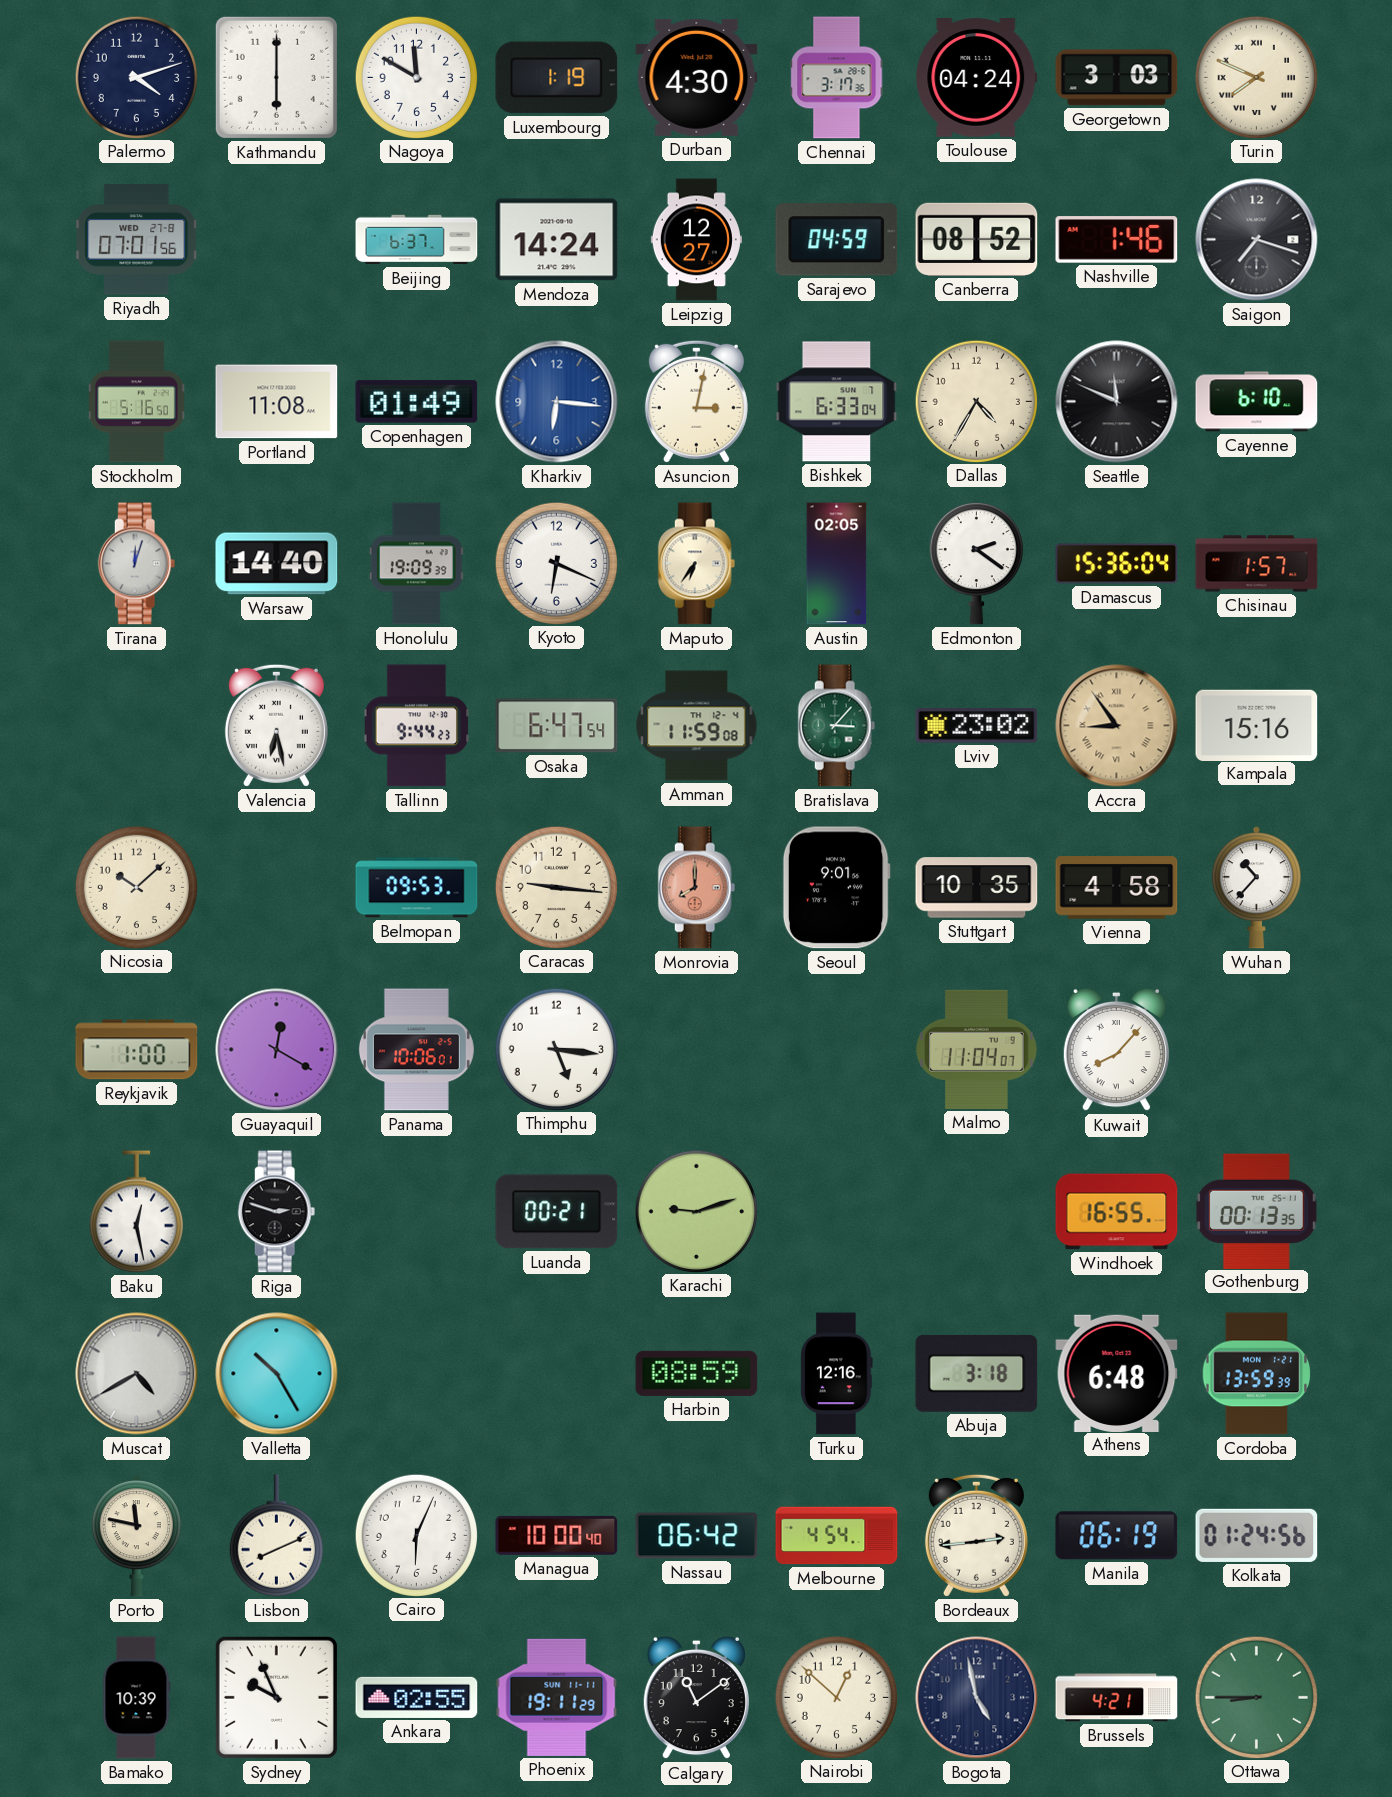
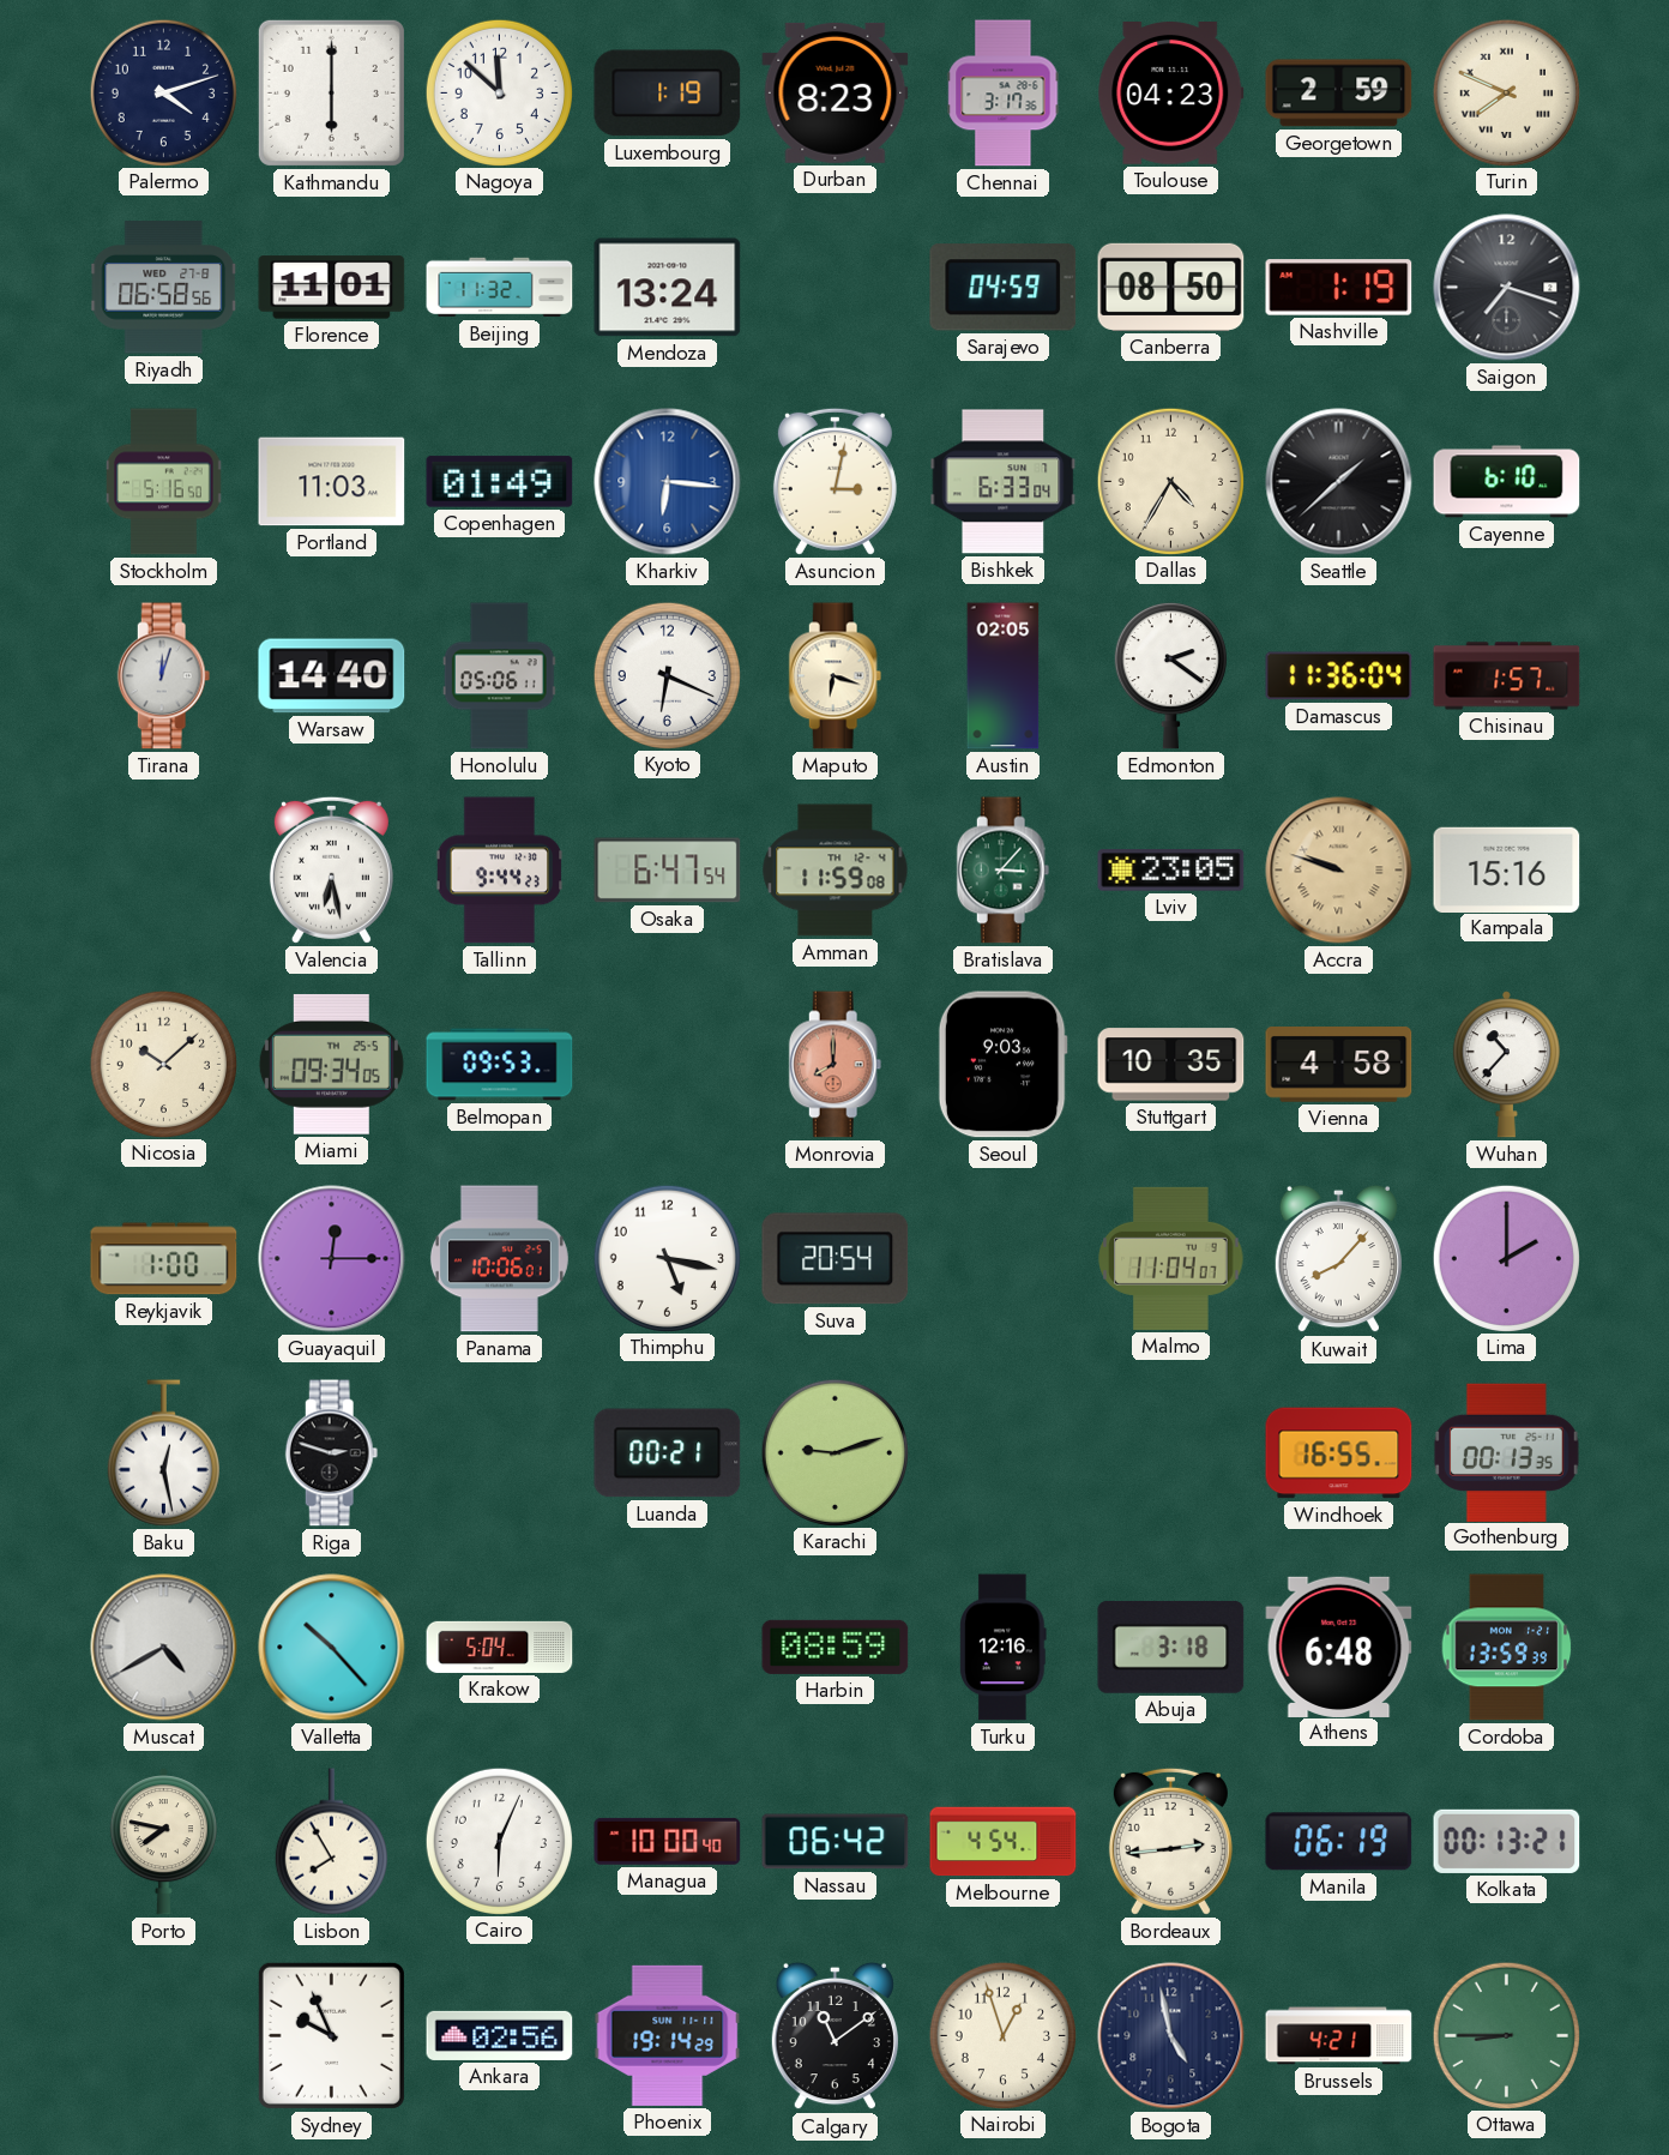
Nagoya: 11:50 -> 11:52 (499, 92)
Durban: 4:30 -> 8:23 (836, 92)
Toulouse: 04:24 -> 04:23 (1171, 94)
Georgetown: 3:03 -> 2:59 (1339, 94)
Riyadh: 07:01 -> 06:58 (164, 288)
Florence: none -> 11:01 (332, 288)
Beijing: 6:37 -> 11:32 (500, 288)
Mendoza: 14:24 -> 13:24 (668, 288)
Leipzig: 12:27 -> none (696, 240)
Canberra: 08:52 -> 08:50 (1171, 287)
Nashville: 1:46 -> 1:19 (1339, 288)
Portland: 11:08 -> 11:03 (332, 482)
Seattle: 11:49 -> 1:38 (1339, 482)
Honolulu: 19:09 -> 05:06 (499, 676)
Maputo: 6:36 -> 6:18 (836, 676)
Damascus: 15:36 -> 11:36 (1339, 676)
Lviv: 23:02 -> 23:05 (1171, 871)
Accra: 8:54 -> 9:48 (1339, 871)
Miami: none -> 09:34 (331, 1064)
Caracas: 9:16 -> none (556, 887)
Seoul: 9:01 -> 9:03 (1002, 1065)
Guayaquil: 12:20 -> 12:15 (332, 1259)
Thimphu: 5:16 -> 5:17 (667, 1258)
Suva: none -> 20:54 (836, 1259)
Lima: none -> 2:00 (1506, 1258)
Valletta: 10:25 -> 10:23 (332, 1648)
Krakow: none -> 5:04 (500, 1647)
Porto: 11:47 -> 7:47 (163, 1842)
Lisbon: 8:11 -> 7:55 (331, 1842)
Kolkata: 01:24 -> 00:13 (1507, 1841)
Bamako: 10:39 -> none (137, 1698)
Ankara: 02:55 -> 02:56 (500, 2035)
Phoenix: 19:11 -> 19:14 (668, 2035)
Nairobi: 12:52 -> 12:57 (1002, 2035)
